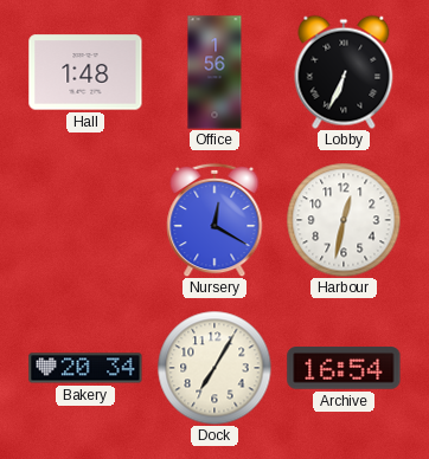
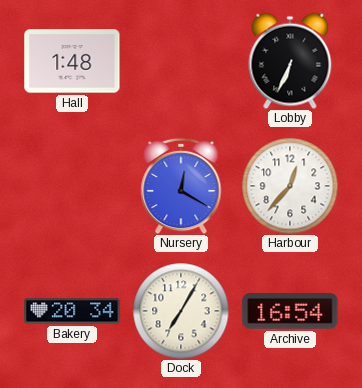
Office: 1:56 -> none (214, 72)
Harbour: 12:32 -> 12:37 (290, 186)
